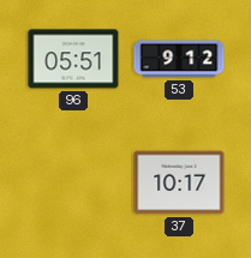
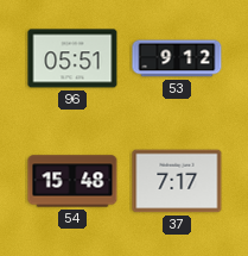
54: none -> 15:48 (72, 181)
37: 10:17 -> 7:17 (177, 181)
